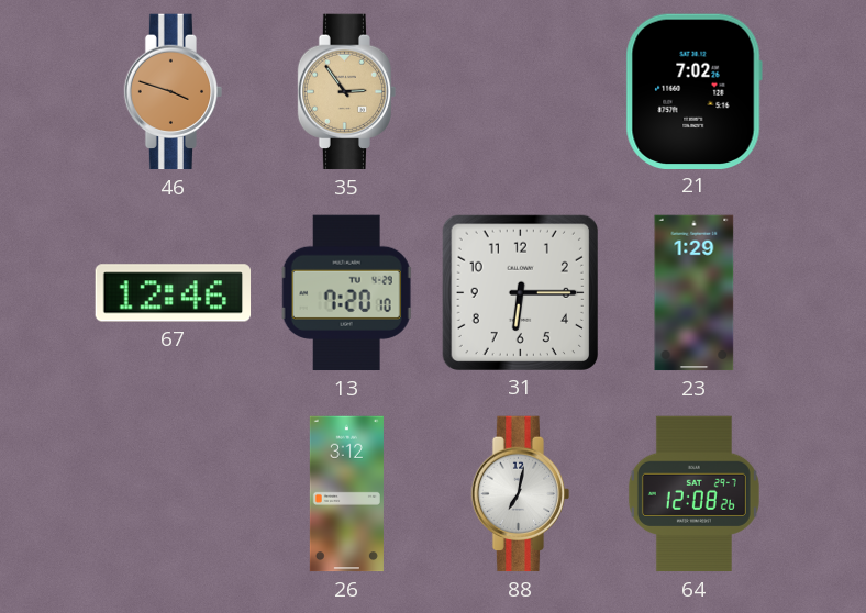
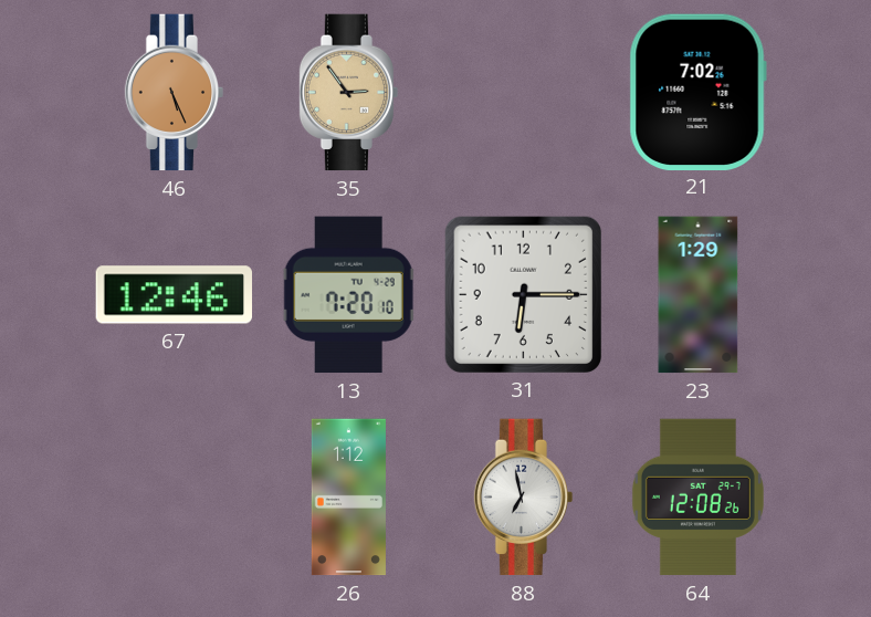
46: 3:48 -> 5:26 (175, 93)
26: 3:12 -> 1:12 (348, 498)
88: 7:02 -> 6:58 (524, 498)
